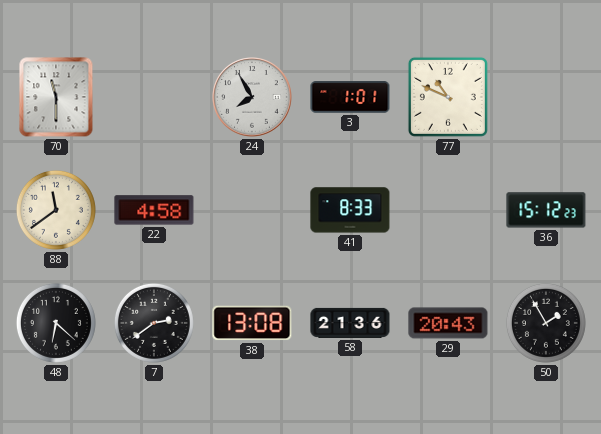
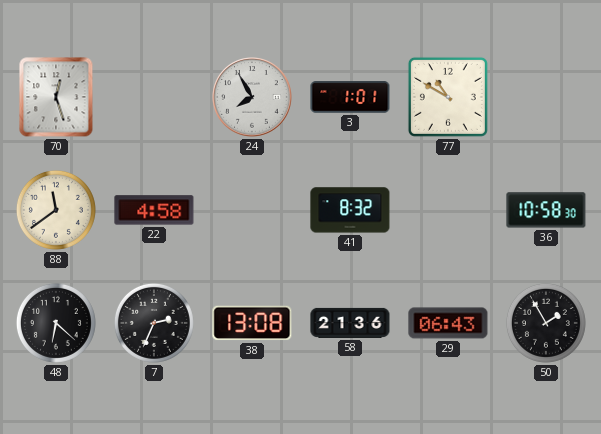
70: 11:30 -> 12:27 (56, 97)
77: 10:49 -> 10:50 (448, 97)
41: 8:33 -> 8:32 (350, 210)
36: 15:12 -> 10:58 (546, 210)
7: 2:39 -> 2:34 (154, 323)
29: 20:43 -> 06:43 (448, 323)
